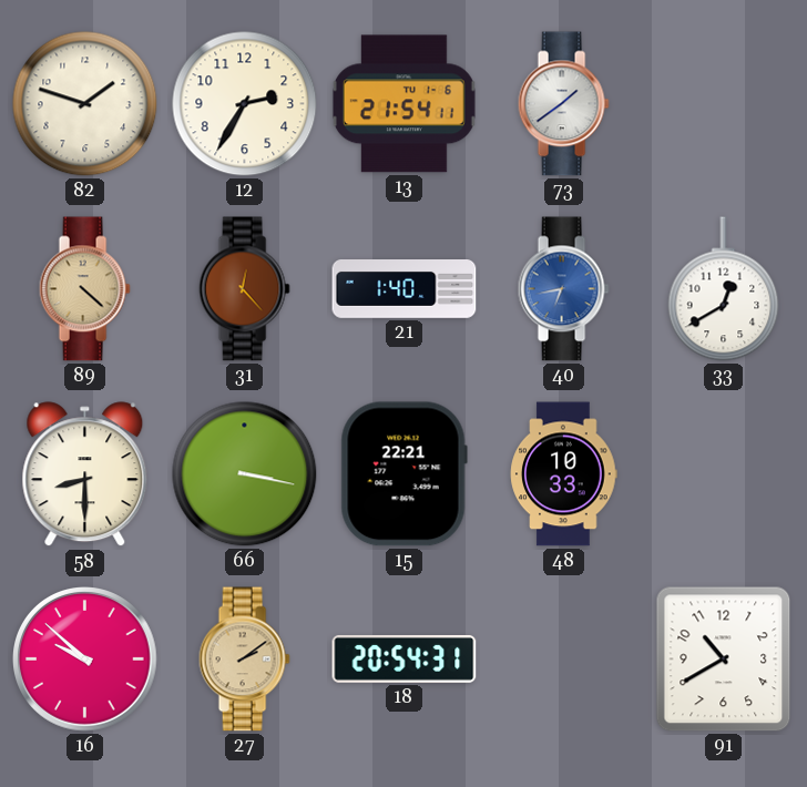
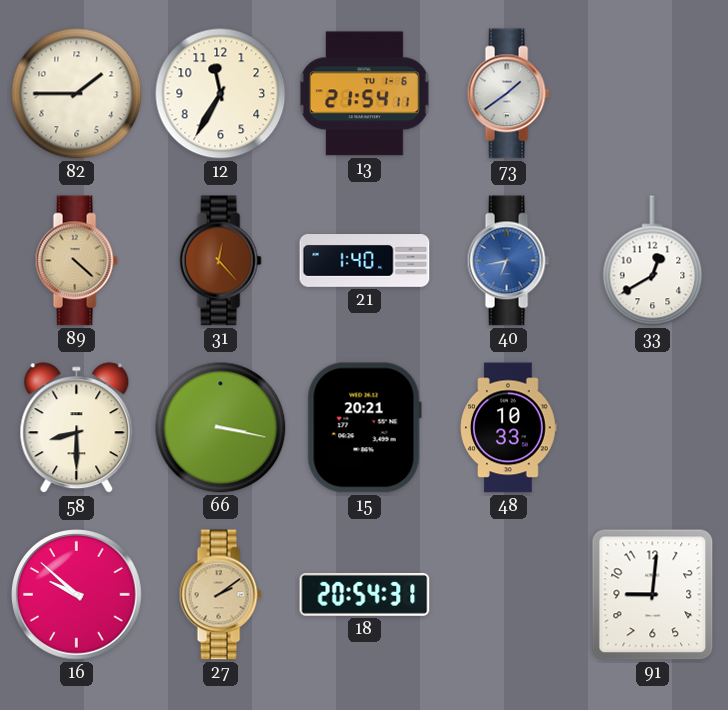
82: 1:48 -> 1:45 (77, 94)
12: 2:35 -> 11:35 (221, 94)
15: 22:21 -> 20:21 (364, 428)
91: 10:40 -> 9:01 (653, 595)
